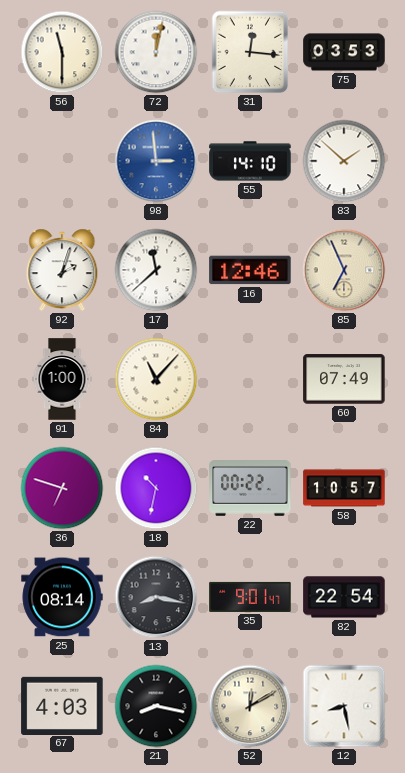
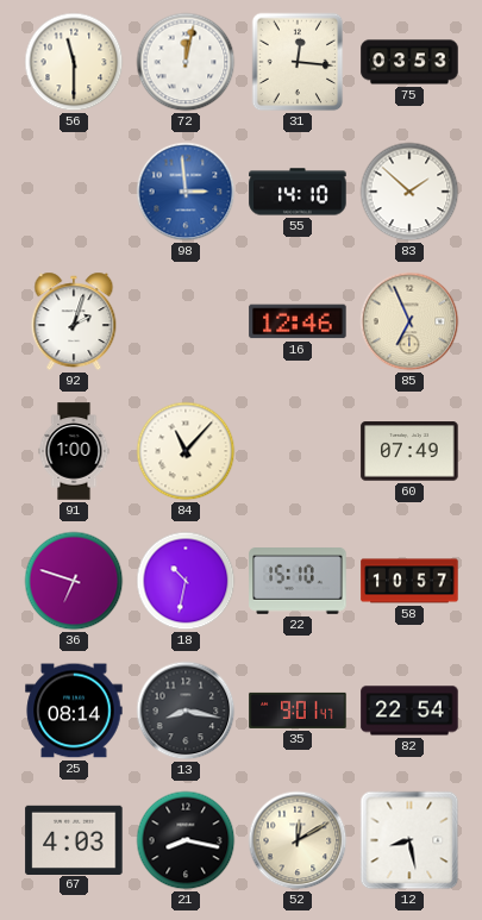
17: 11:38 -> none (156, 270)
22: 00:22 -> 15:10 (298, 582)
